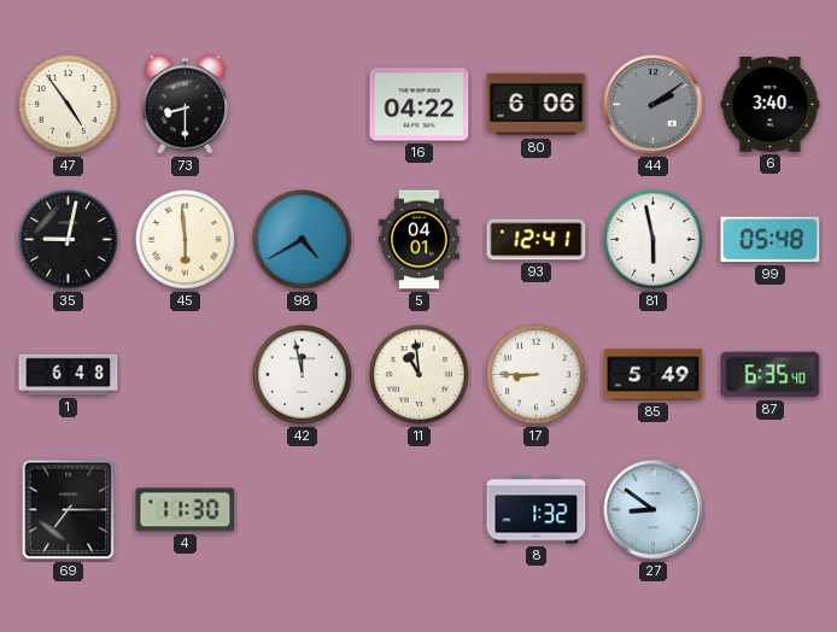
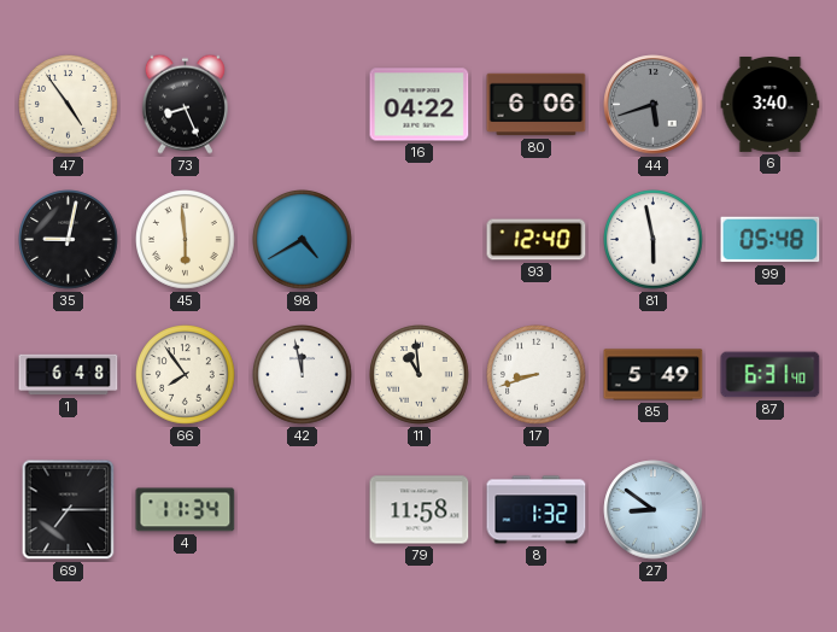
73: 8:30 -> 8:26 (185, 104)
44: 2:09 -> 5:42 (654, 105)
5: 04:01 -> none (418, 240)
93: 12:41 -> 12:40 (537, 240)
66: none -> 7:54 (186, 375)
17: 8:45 -> 8:42 (537, 375)
87: 6:35 -> 6:31 (771, 375)
4: 11:30 -> 11:34 (186, 510)
79: none -> 11:58 (420, 510)
